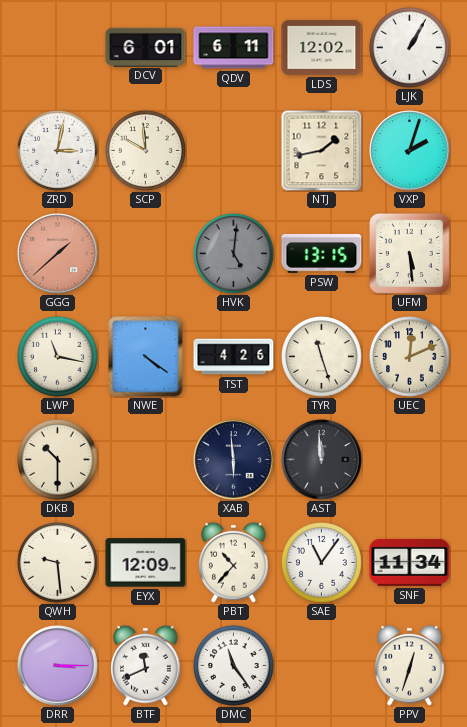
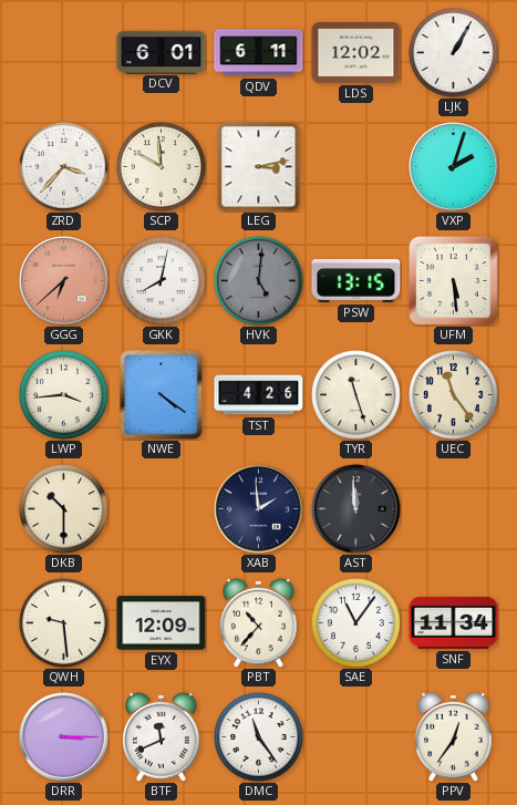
ZRD: 3:02 -> 3:37 (64, 167)
LEG: none -> 3:13 (259, 167)
NTJ: 1:43 -> none (321, 150)
GGG: 1:38 -> 6:38 (64, 281)
GKK: none -> 8:02 (162, 281)
LWP: 11:17 -> 3:44 (64, 395)
UEC: 12:11 -> 11:24 (454, 395)
XAB: 5:59 -> 1:59 (259, 509)
PPV: 12:33 -> 12:36 (454, 736)
